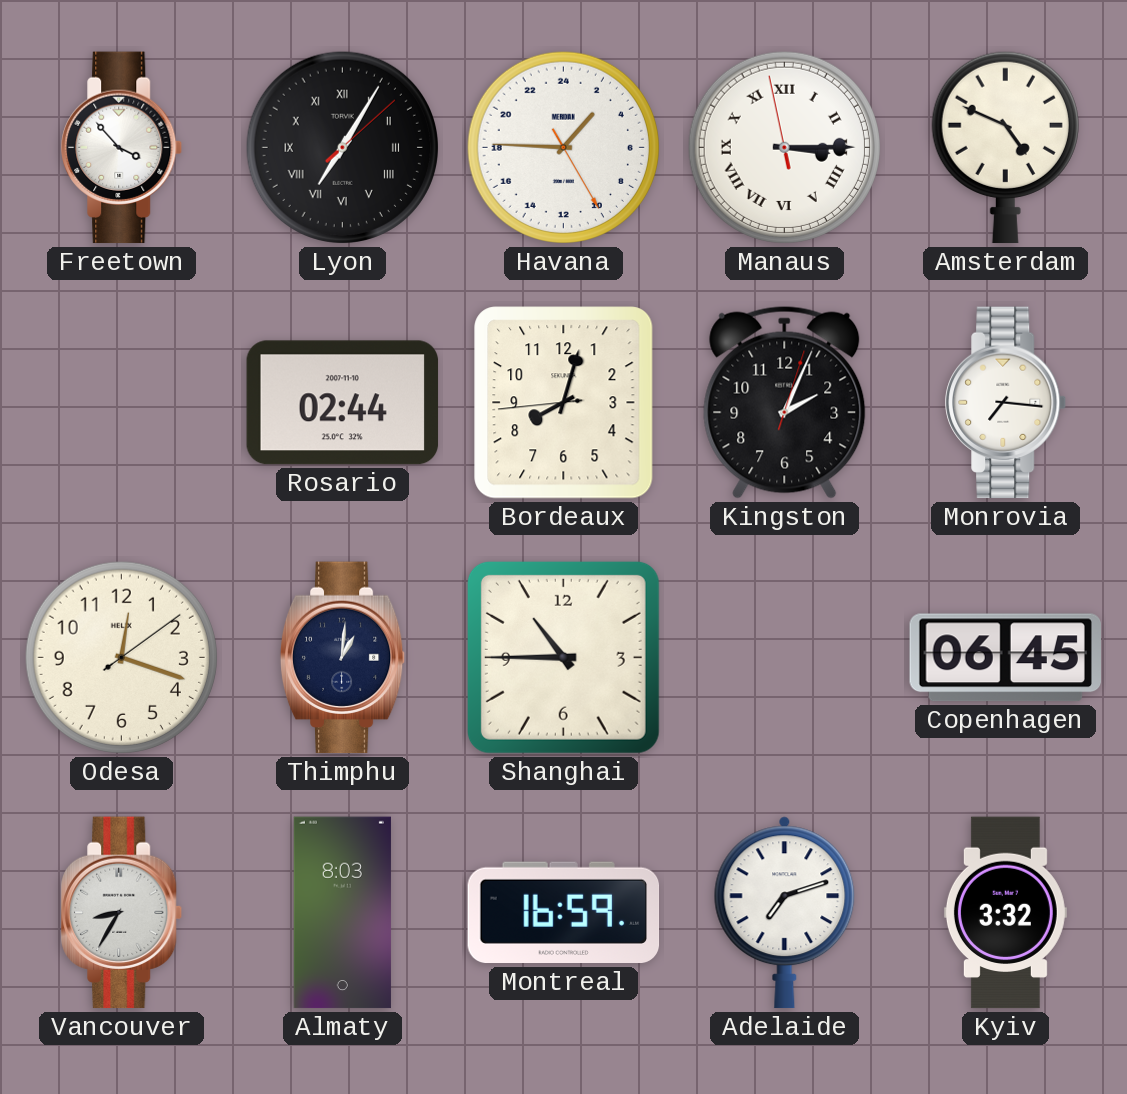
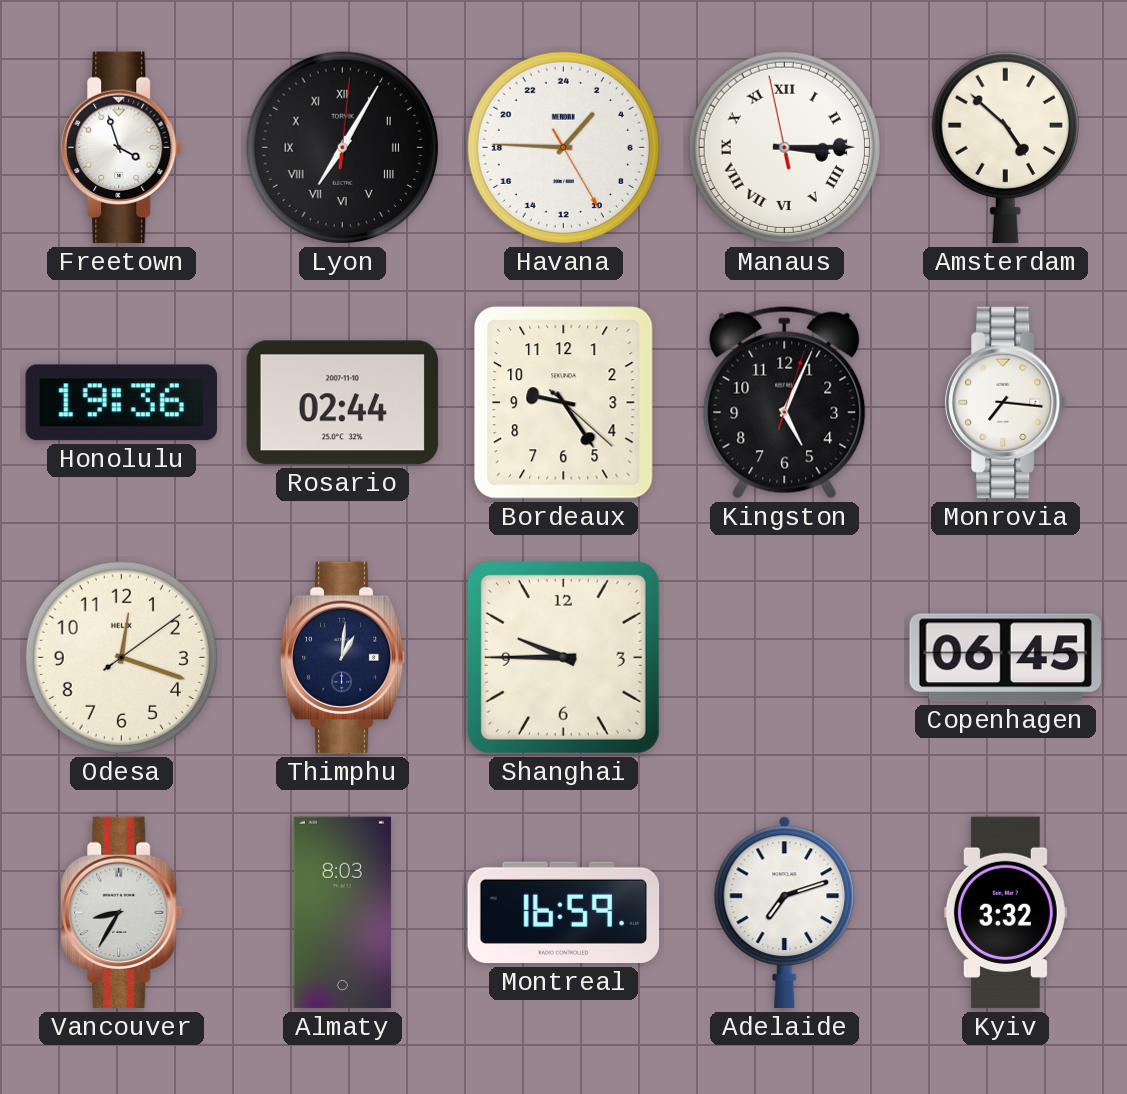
Freetown: 3:53 -> 3:57 (122, 148)
Lyon: 7:05:08 -> 7:05:01 (342, 147)
Amsterdam: 4:49 -> 4:52 (1005, 147)
Honolulu: none -> 19:36 (121, 403)
Bordeaux: 8:02 -> 9:24 (564, 403)
Kingston: 2:04 -> 5:04 (785, 402)
Shanghai: 10:45 -> 9:45 (563, 657)
